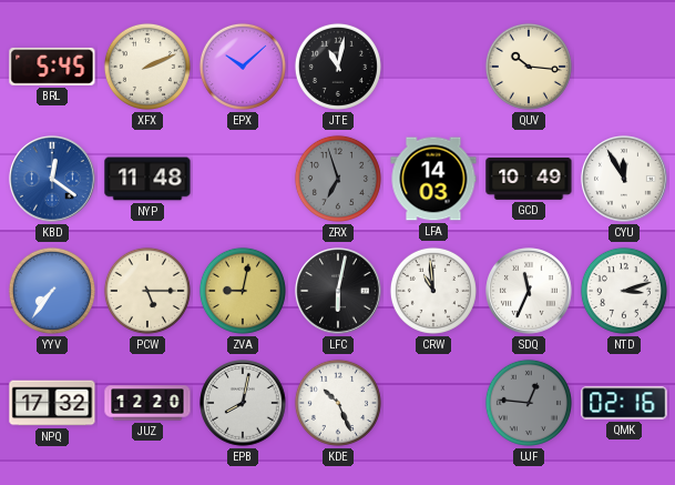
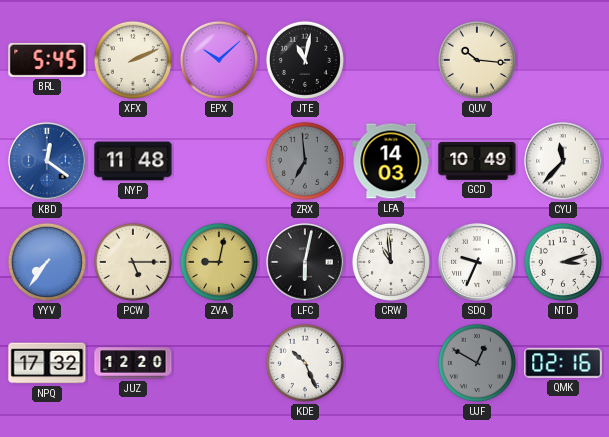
ZRX: 6:57 -> 6:59 (305, 161)
CYU: 11:55 -> 11:37 (563, 161)
SDQ: 11:34 -> 9:34 (477, 262)
EPB: 8:02 -> none (243, 403)
UJF: 12:46 -> 12:50 (477, 363)
